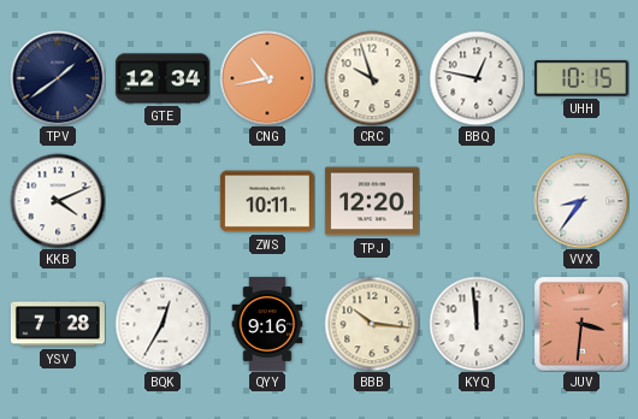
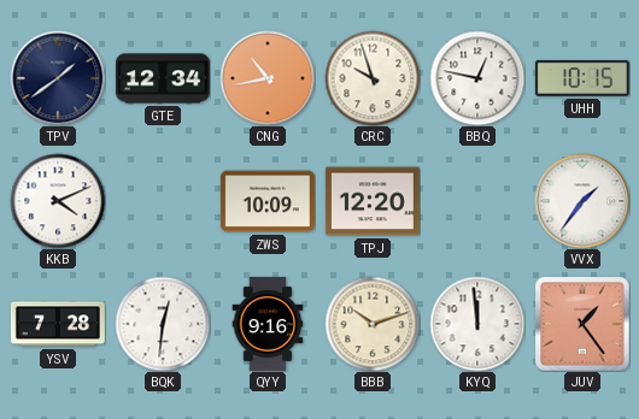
ZWS: 10:11 -> 10:09 (268, 201)
VVX: 8:36 -> 1:36 (582, 201)
BQK: 12:35 -> 12:31 (163, 324)
BBB: 10:16 -> 10:12 (373, 324)
JUV: 3:31 -> 1:24 (582, 324)
